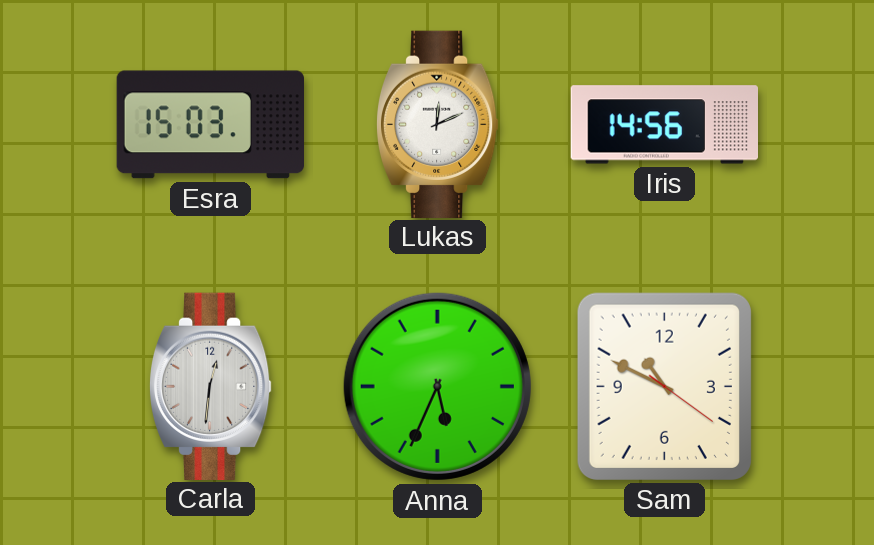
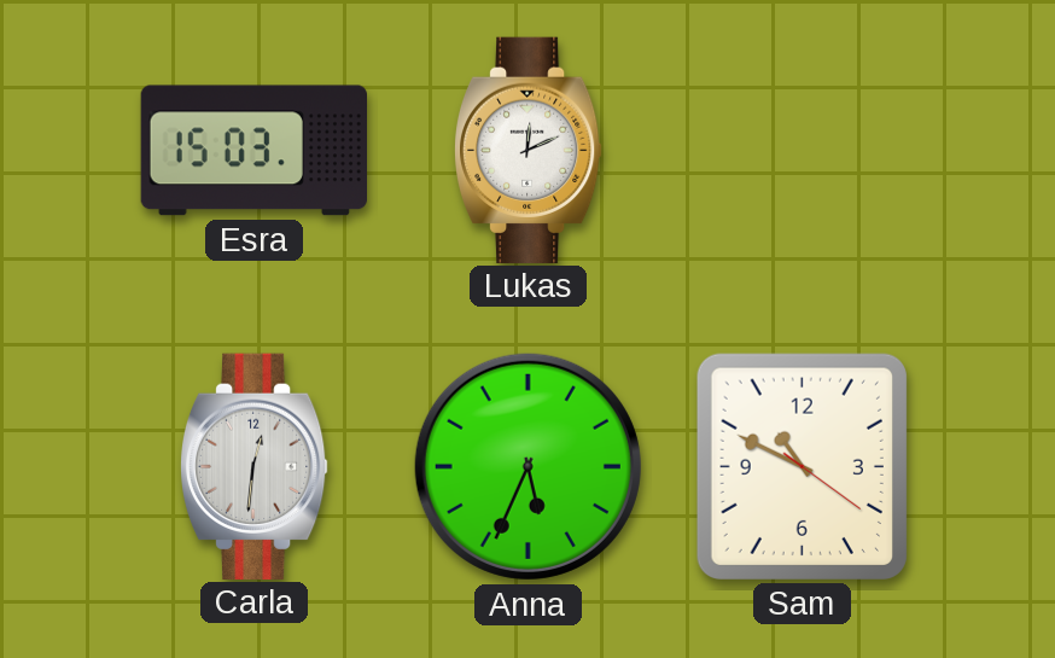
Iris: 14:56 -> none (664, 125)
